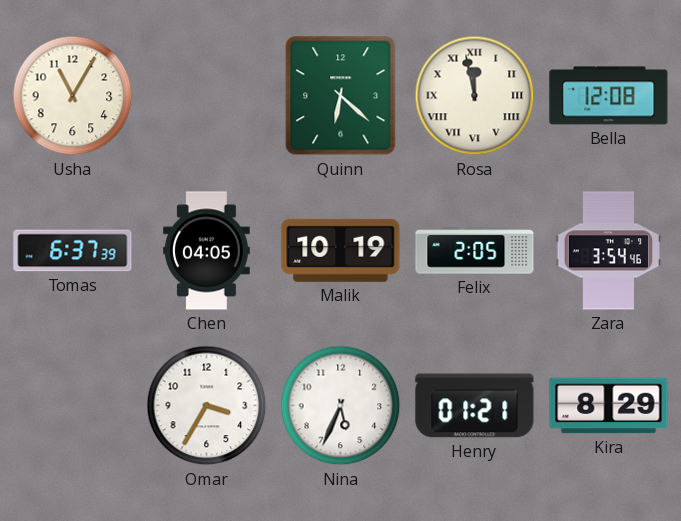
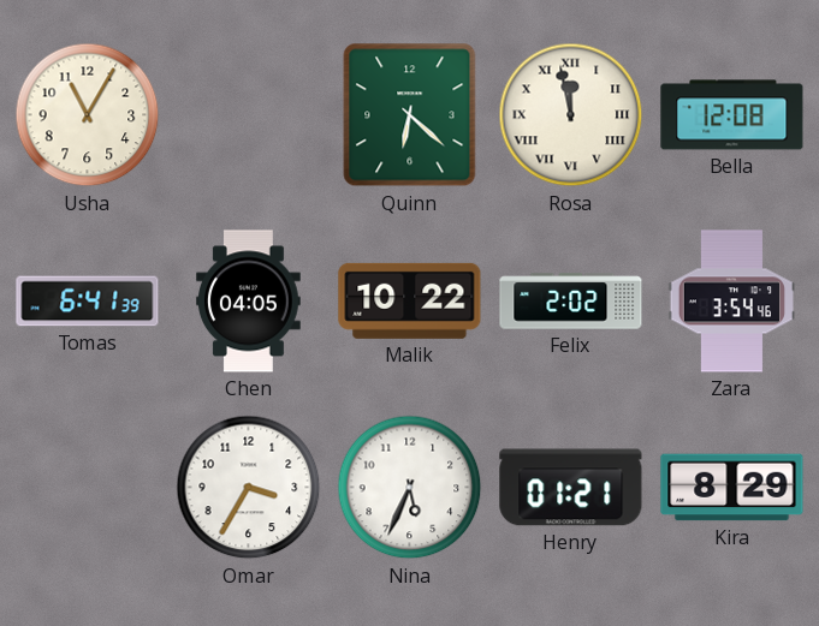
Tomas: 6:37 -> 6:41 (88, 302)
Malik: 10:19 -> 10:22 (410, 300)
Felix: 2:05 -> 2:02 (571, 302)
